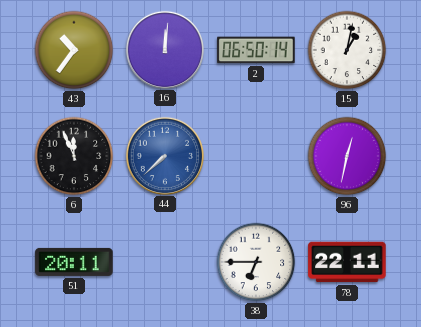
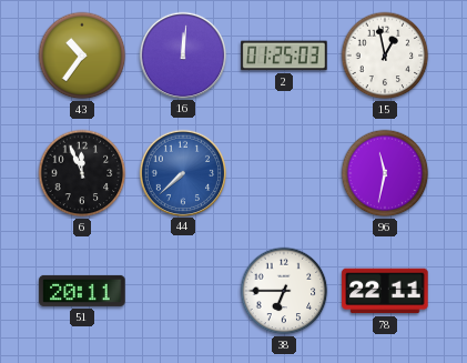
2: 06:50 -> 01:25 (284, 56)
15: 1:02 -> 12:58 (385, 56)
96: 12:32 -> 11:32 (385, 173)
